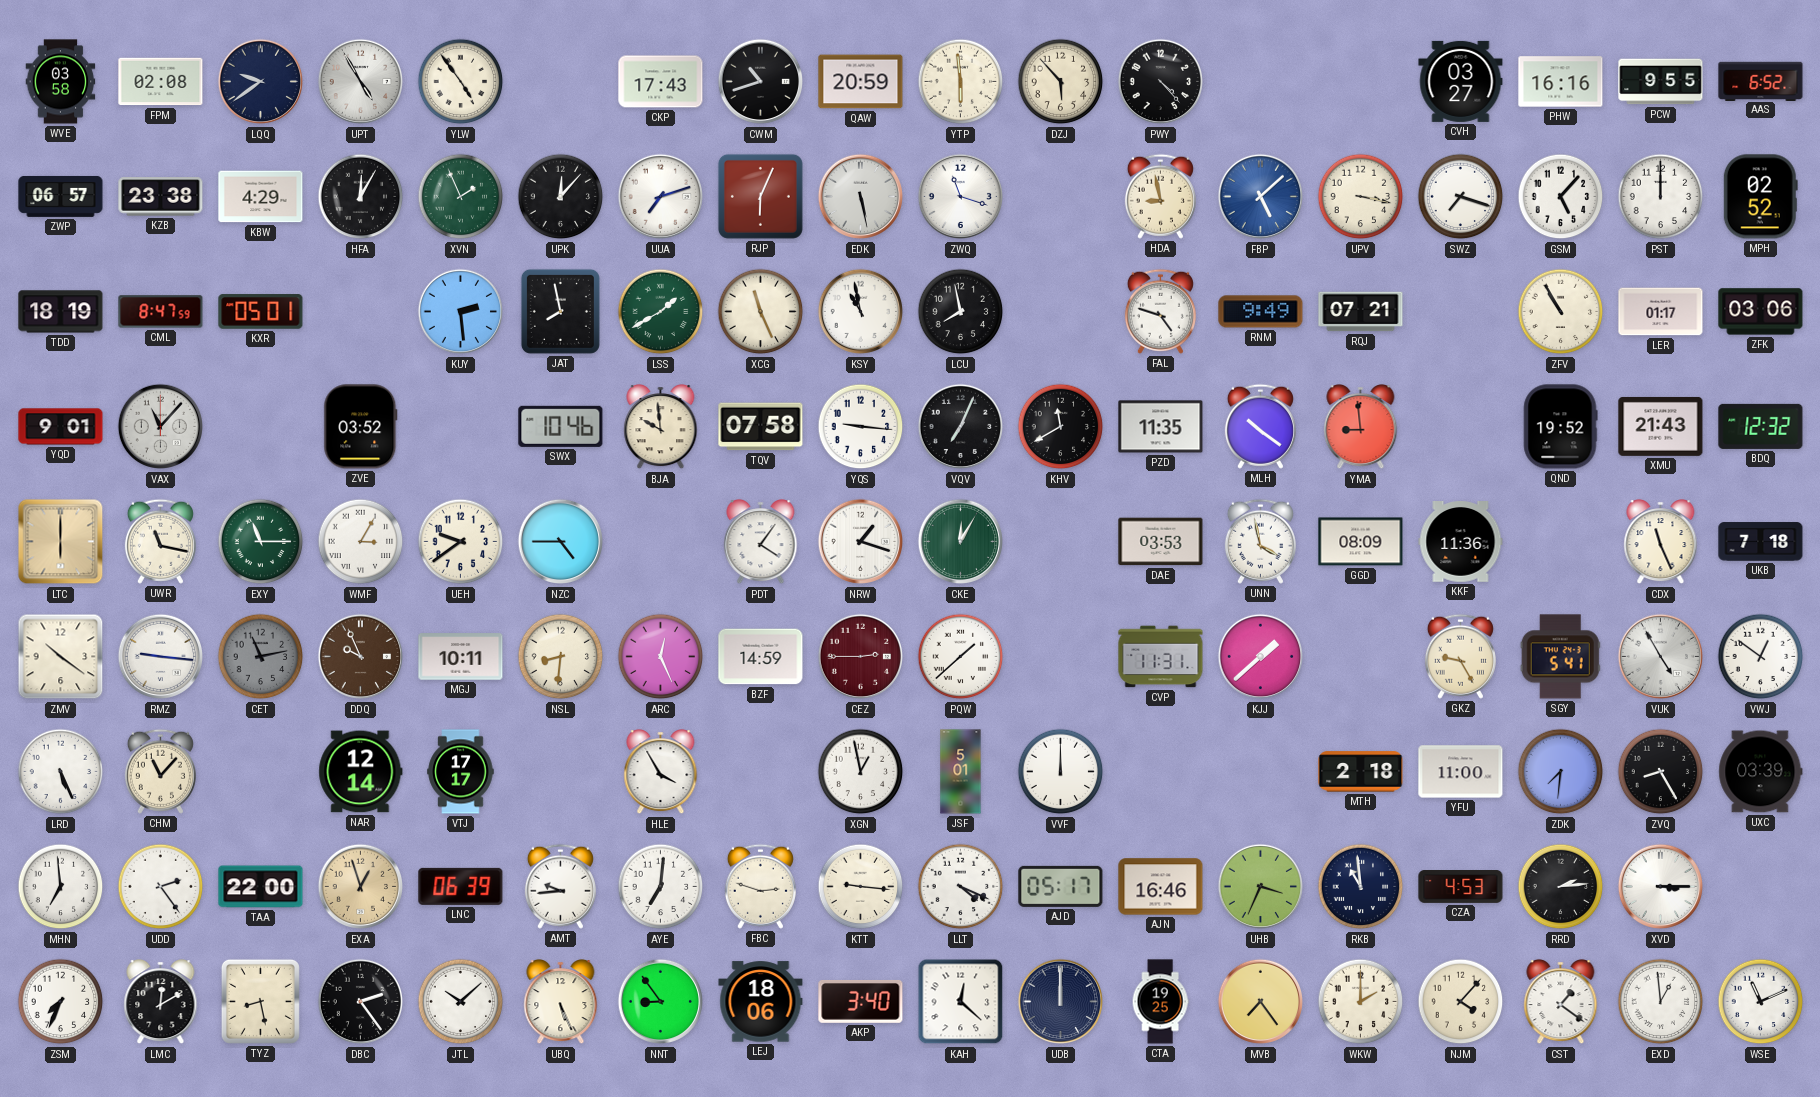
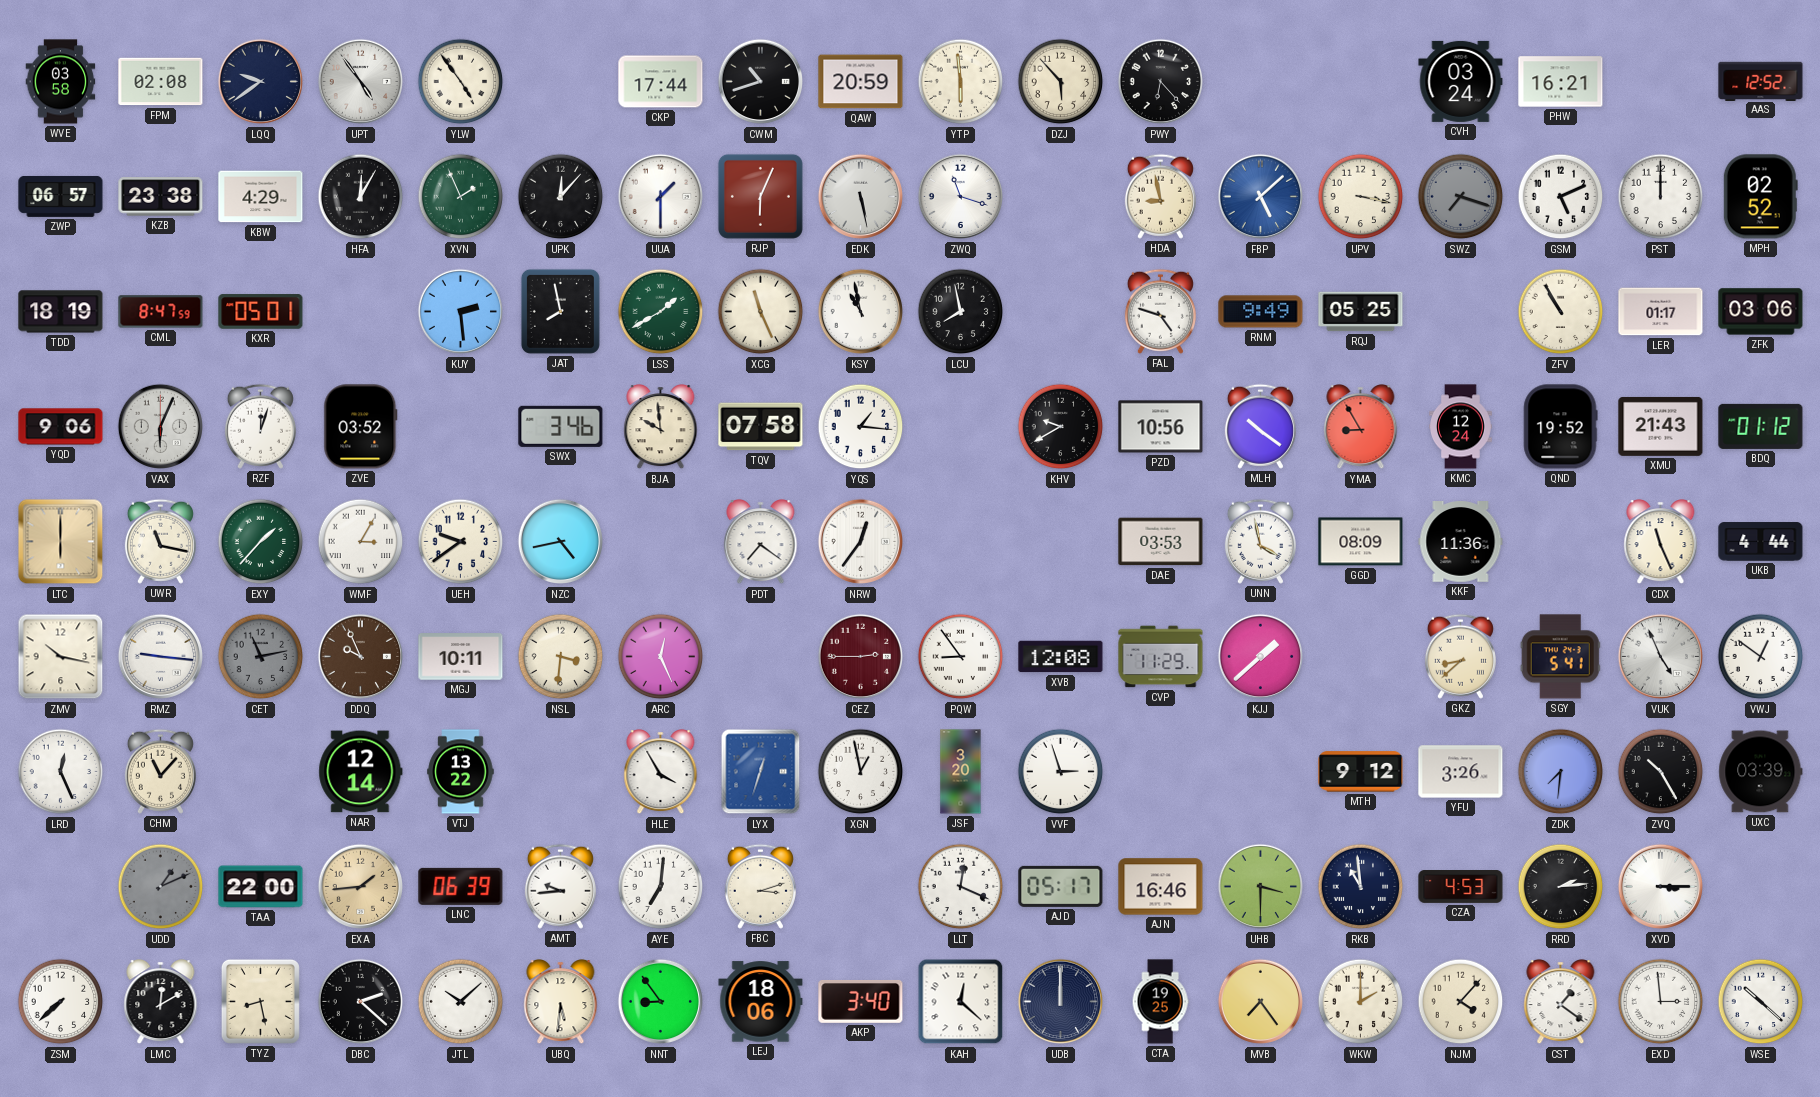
UPT: 4:55 -> 4:54 (361, 82)
CKP: 17:43 -> 17:44 (661, 82)
PWY: 4:23 -> 6:23 (1161, 82)
CVH: 03:27 -> 03:24 (1461, 81)
PHW: 16:16 -> 16:21 (1561, 82)
PCW: 9:55 -> none (1661, 82)
AAS: 6:52 -> 12:52 (1761, 81)
UUA: 7:12 -> 1:30 (661, 197)
SWZ dial: white -> grey (1461, 197)
GSM: 5:07 -> 5:11 (1561, 197)
RQJ: 07:21 -> 05:25 (1361, 312)
YQD: 9:01 -> 9:06 (61, 427)
VAX: 11:07 -> 6:04 (161, 427)
RZF: none -> 12:03 (260, 426)
SWX: 10:46 -> 3:46 (561, 426)
YQS: 9:16 -> 1:16 (861, 427)
VQV: 7:04 -> none (961, 427)
KHV: 11:40 -> 9:40 (1061, 427)
PZD: 11:35 -> 10:56 (1161, 427)
YMA: 8:59 -> 8:55 (1361, 428)
KMC: none -> 12:24 (1461, 427)
BDQ: 12:32 -> 01:12 (1761, 426)
EXY: 11:15 -> 1:37 (261, 542)
NZC: 4:45 -> 4:43 (561, 542)
PDT: 4:06 -> 7:21 (761, 543)
NRW: 1:18 -> 12:36 (861, 542)
CKE: 12:05 -> none (961, 542)
UKB: 7:18 -> 4:44 (1761, 542)
ZMV: 10:21 -> 10:17 (61, 657)
NSL: 8:31 -> 3:31 (561, 657)
BZF: 14:59 -> none (761, 657)
PQW: 1:38 -> 8:54 (961, 657)
XVB: none -> 12:08 (1061, 657)
CVP: 11:31 -> 11:29 (1161, 657)
GKZ: 9:25 -> 8:38 (1460, 656)
VUK: 4:55 -> 4:56 (1661, 657)
LRD: 5:26 -> 12:26 (61, 772)
VTJ: 17:17 -> 13:22 (461, 772)
LYX: none -> 12:33 (761, 772)
JSF: 5:01 -> 3:20 (961, 772)
VVF: 12:00 -> 2:57 (1061, 772)
MTH: 2:18 -> 9:12 (1361, 772)
YFU: 11:00 -> 3:26 (1461, 772)
ZVQ: 8:25 -> 10:25 (1661, 772)
MHN: 6:59 -> none (61, 887)
UDD: 2:24 -> 1:11 (161, 887)
UDD dial: white -> grey (161, 887)
EXA: 12:57 -> 1:44 (361, 887)
FBC: 2:48 -> 3:12 (760, 886)
KTT: 9:16 -> none (861, 887)
LLT: 4:19 -> 12:19 (961, 887)
UHB: 3:34 -> 3:30 (1261, 887)
ZSM: 7:34 -> 7:38 (61, 1002)
DBC: 2:24 -> 2:22 (361, 1002)
UBQ: 5:26 -> 5:31 (561, 1003)
EXD: 12:59 -> 2:59 (1661, 1002)
WSE: 11:11 -> 10:22 (1761, 1002)
